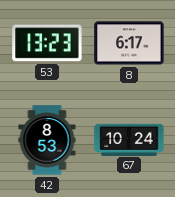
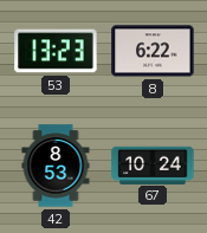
8: 6:17 -> 6:22 (153, 51)
